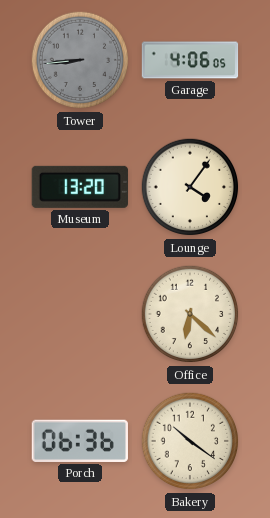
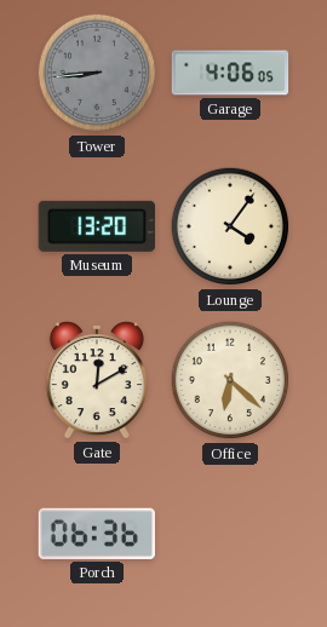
Gate: none -> 12:10 (97, 380)
Bakery: 10:21 -> none (190, 441)
